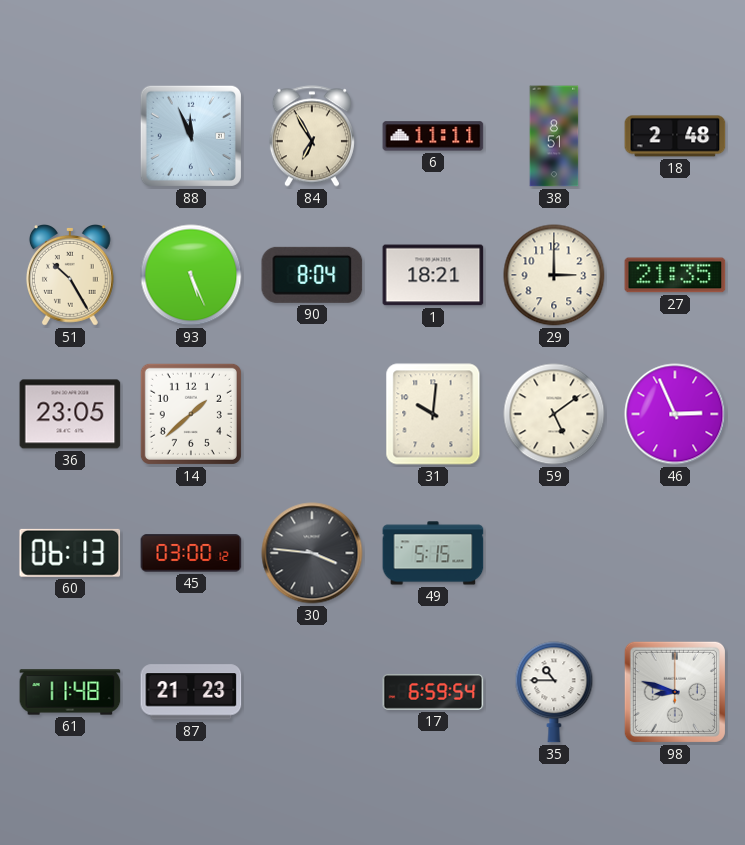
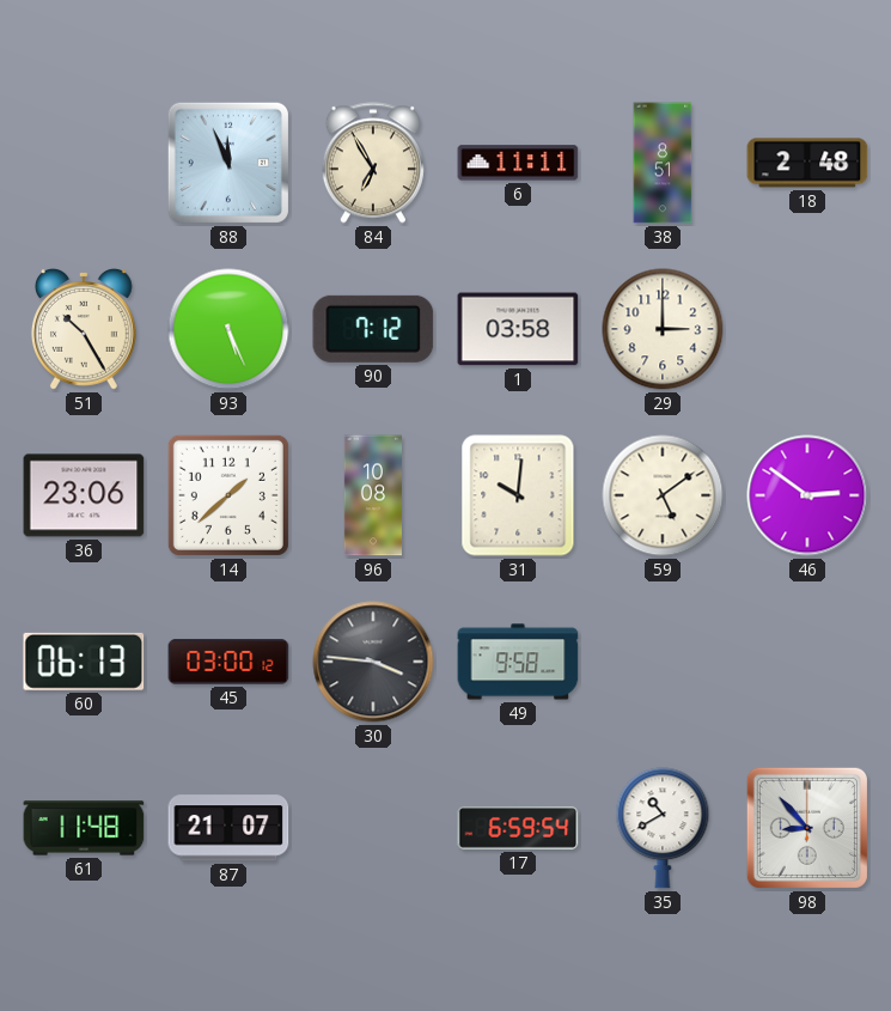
90: 8:04 -> 7:12 (373, 329)
1: 18:21 -> 03:58 (518, 329)
27: 21:35 -> none (675, 275)
36: 23:05 -> 23:06 (84, 495)
96: none -> 10:08 (373, 495)
46: 2:56 -> 2:51 (807, 495)
49: 5:15 -> 9:58 (518, 662)
87: 21:23 -> 21:07 (228, 828)
35: 10:45 -> 10:40 (663, 828)
98: 8:48 -> 8:53 (807, 828)
